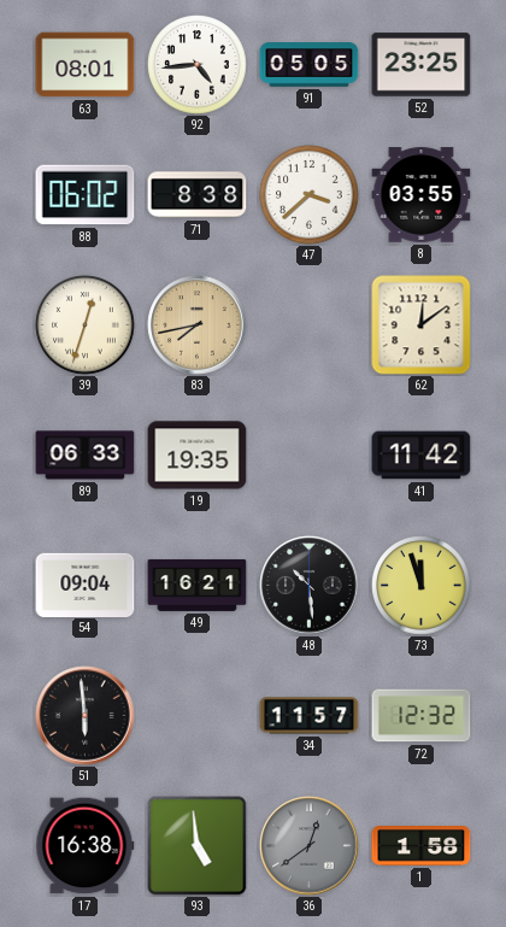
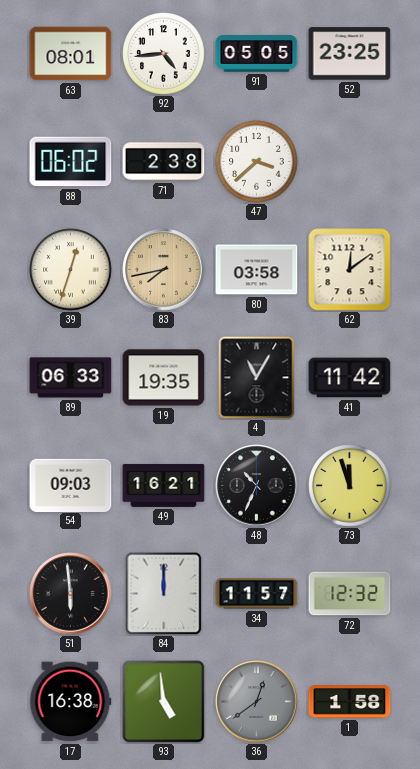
71: 8:38 -> 2:38 (164, 162)
8: 03:55 -> none (422, 195)
80: none -> 03:58 (257, 270)
4: none -> 11:05 (257, 377)
54: 09:04 -> 09:03 (71, 485)
48: 10:29 -> 10:34 (257, 486)
84: none -> 12:00 (164, 593)
